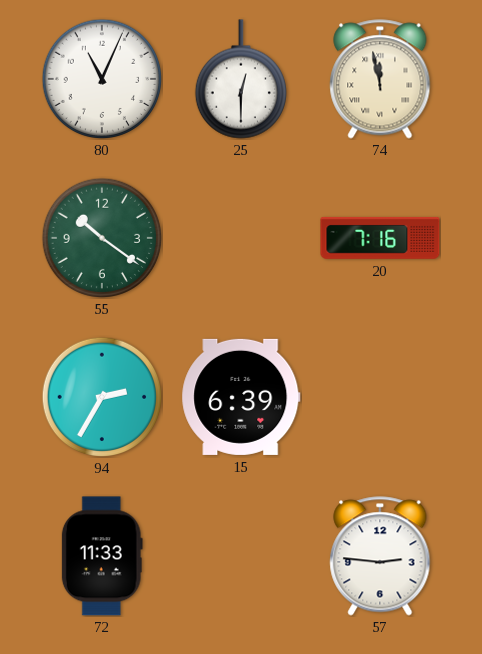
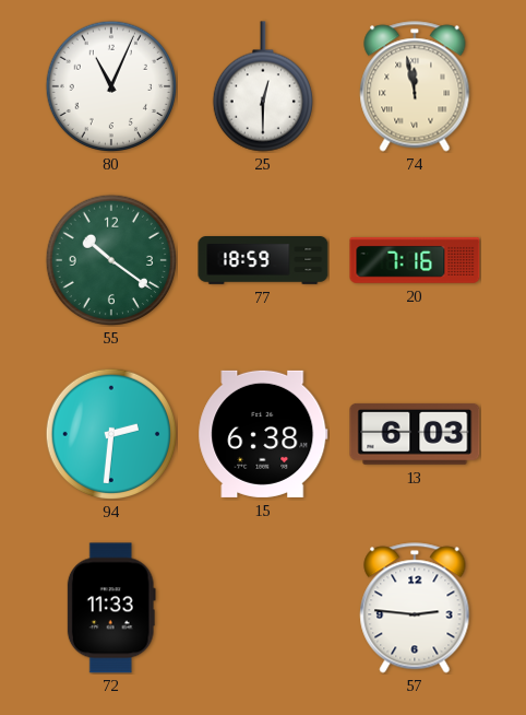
77: none -> 18:59 (263, 261)
94: 2:35 -> 2:31 (110, 433)
15: 6:39 -> 6:38 (263, 434)
13: none -> 6:03 (415, 434)
